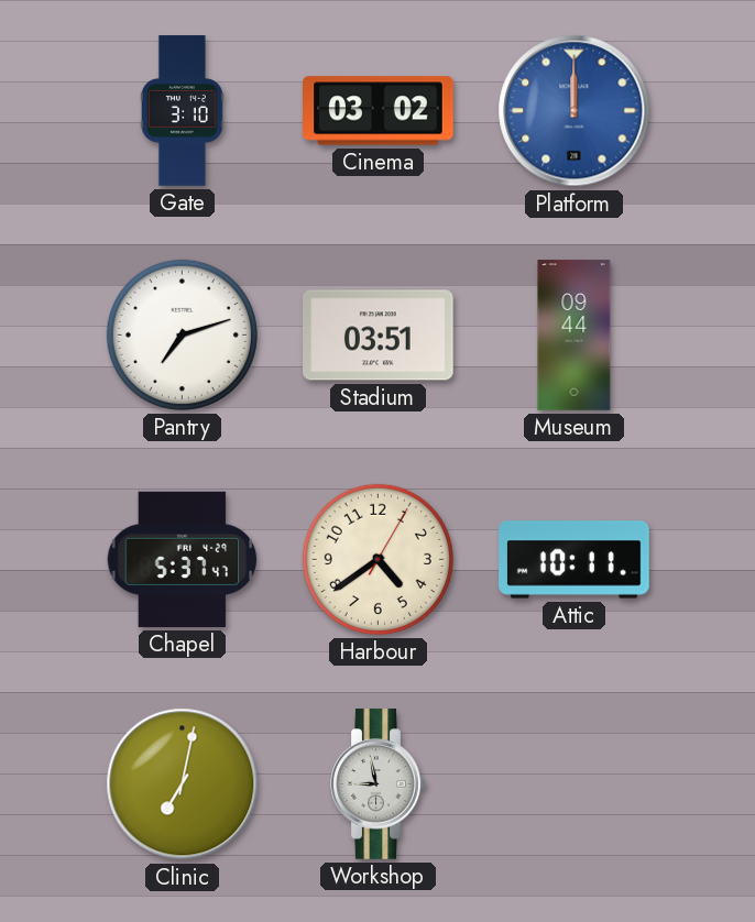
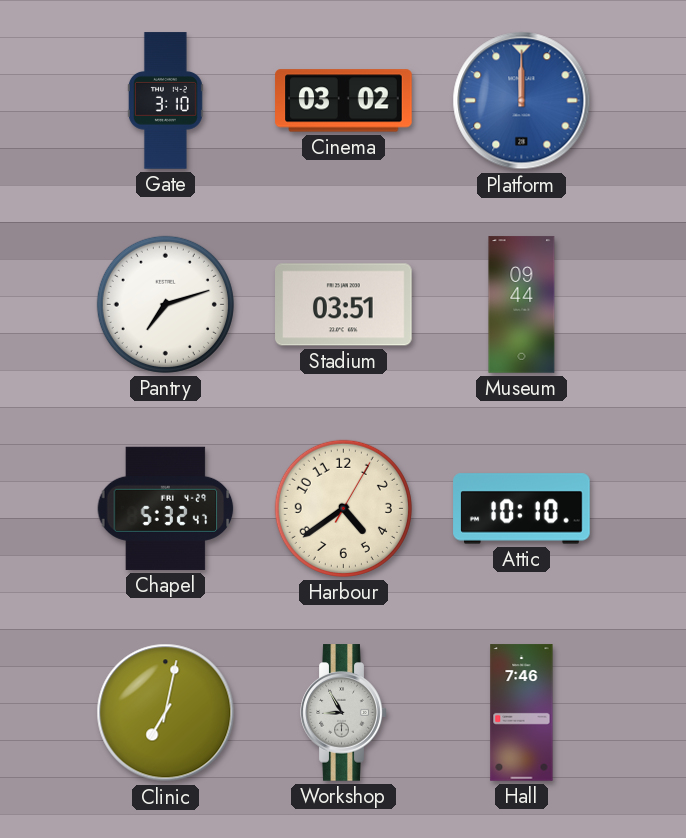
Chapel: 5:37 -> 5:32 (166, 508)
Attic: 10:11 -> 10:10 (522, 509)
Workshop: 8:58 -> 8:55 (344, 713)
Hall: none -> 7:46 (522, 713)
